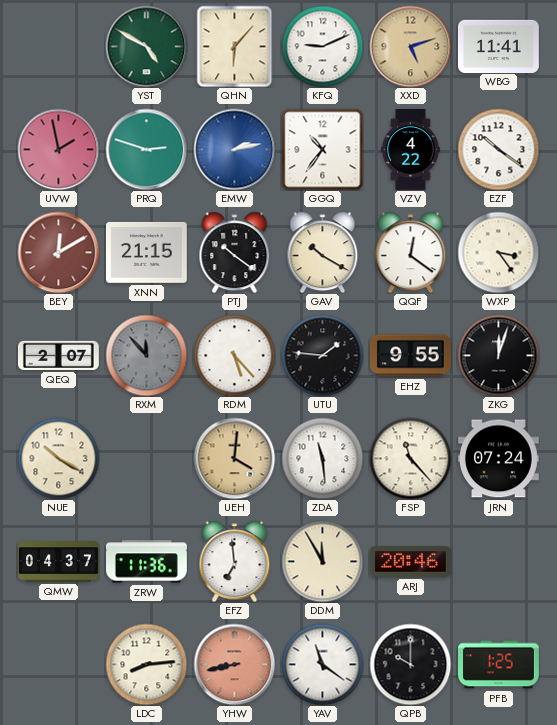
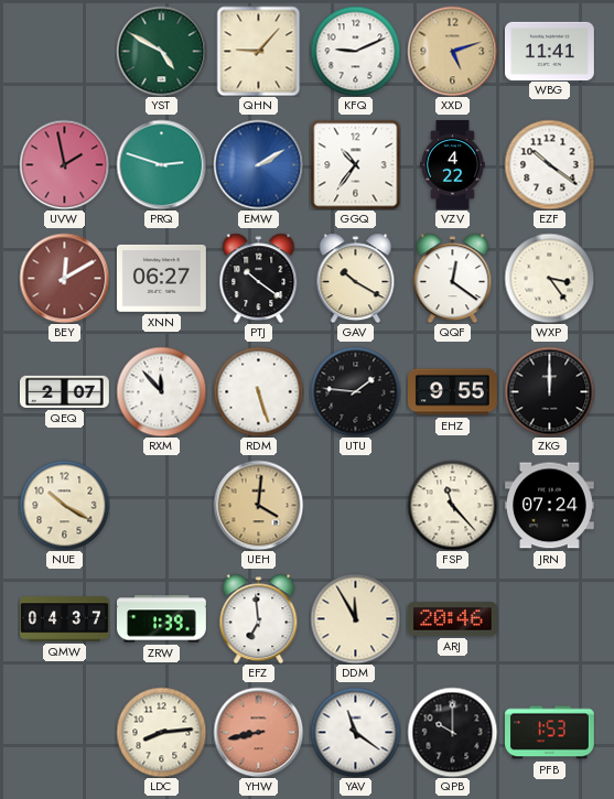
QHN: 6:07 -> 9:07 (259, 51)
EMW: 2:13 -> 2:10 (258, 164)
XNN: 21:15 -> 06:27 (161, 278)
RXM dial: grey -> white (161, 391)
RDM: 5:23 -> 5:27 (258, 391)
ZKG: 12:03 -> 12:00 (549, 391)
ZDA: 11:29 -> none (322, 458)
ZRW: 11:36 -> 1:39 (162, 619)
PFB: 1:25 -> 1:53 (550, 733)
